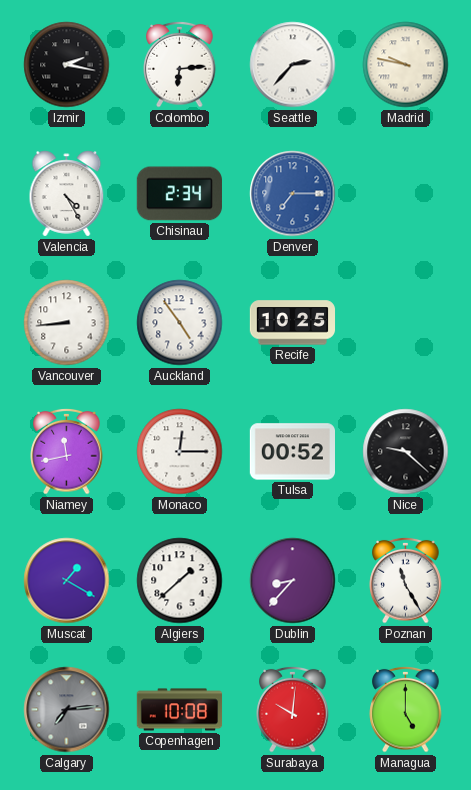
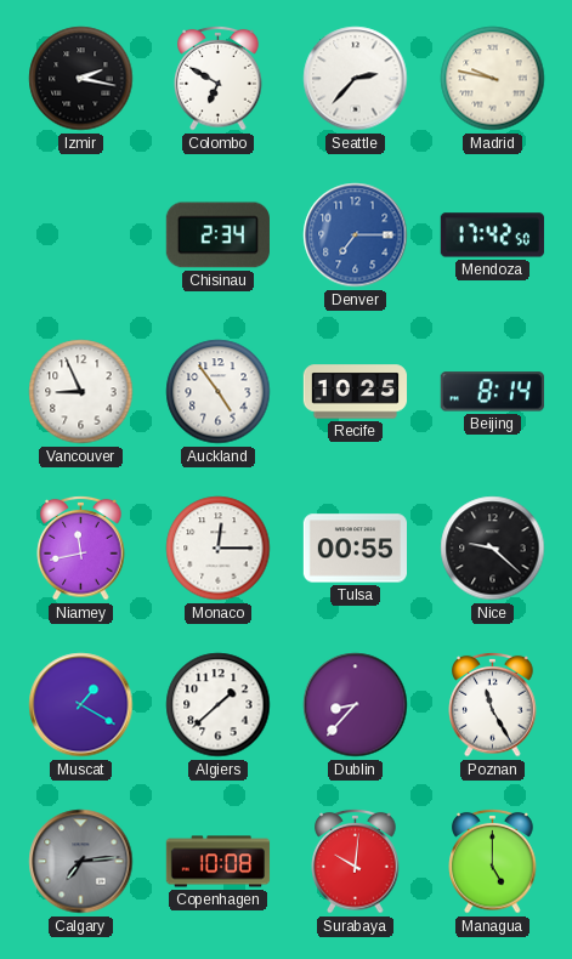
Colombo: 6:14 -> 6:50 (219, 78)
Valencia: 4:25 -> none (67, 194)
Mendoza: none -> 17:42 (492, 236)
Vancouver: 8:44 -> 8:56 (81, 392)
Beijing: none -> 8:14 (492, 392)
Tulsa: 00:52 -> 00:55 (355, 549)
